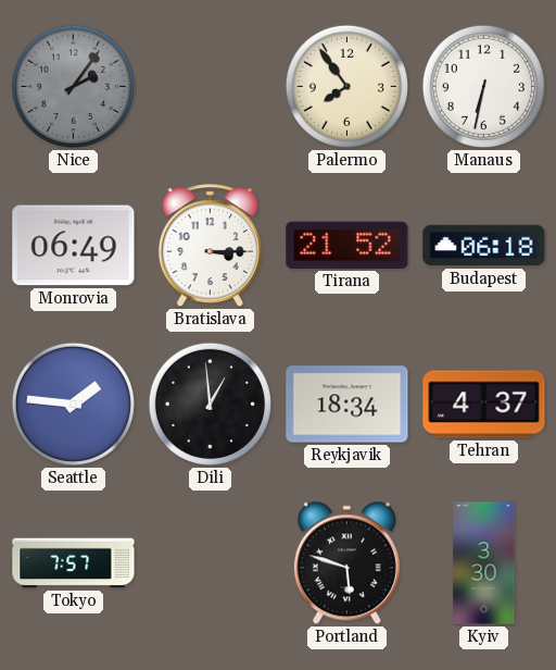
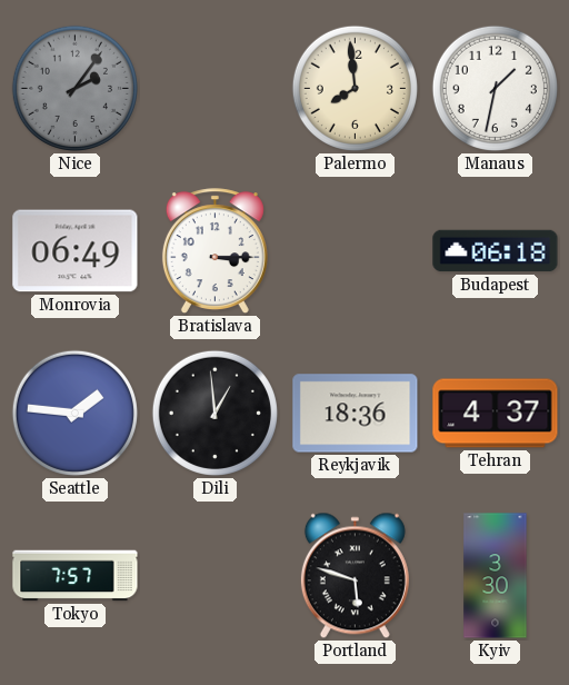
Palermo: 7:54 -> 7:59 (355, 88)
Manaus: 6:32 -> 1:32 (495, 88)
Tirana: 21:52 -> none (347, 245)
Reykjavik: 18:34 -> 18:36 (356, 414)
